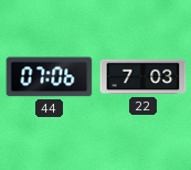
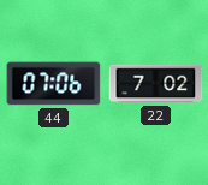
22: 7:03 -> 7:02 (156, 84)
